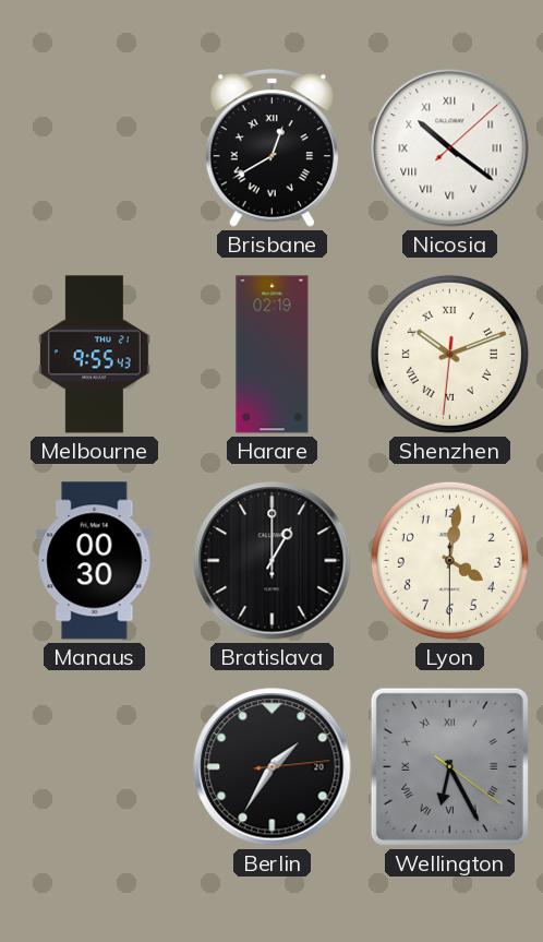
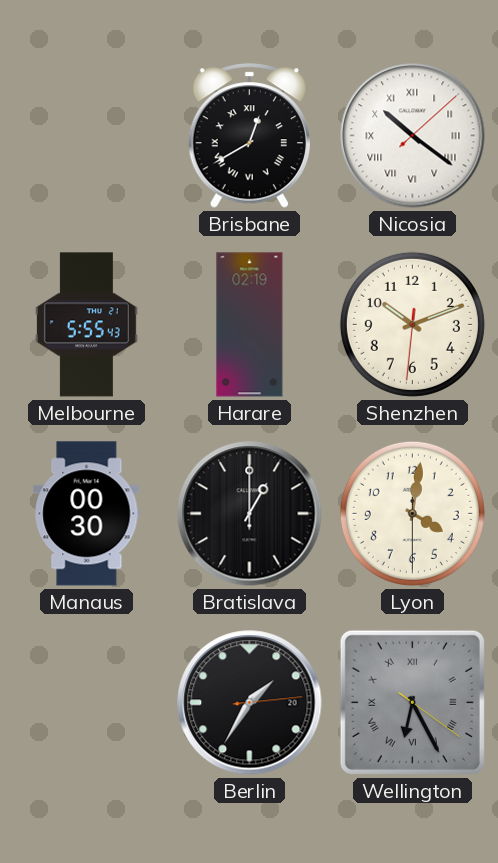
Melbourne: 9:55 -> 5:55 (87, 325)
Shenzhen numerals: Roman -> Arabic (412, 324)
